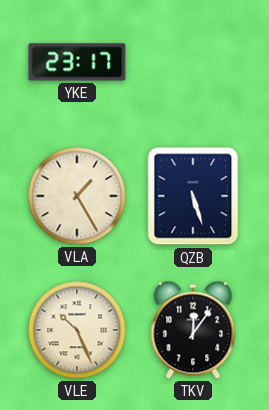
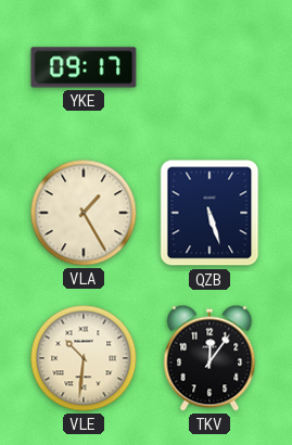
YKE: 23:17 -> 09:17 (84, 67)
VLE: 10:26 -> 10:31 (84, 358)
